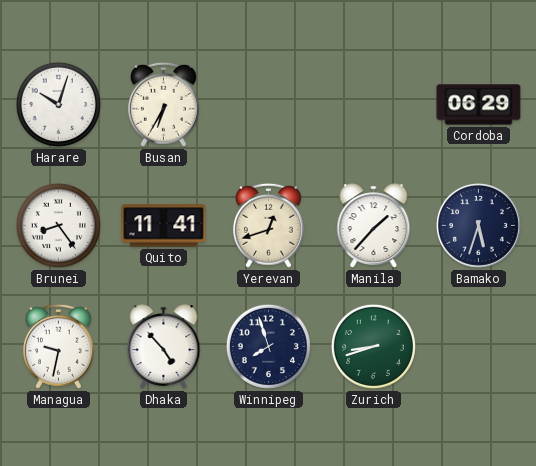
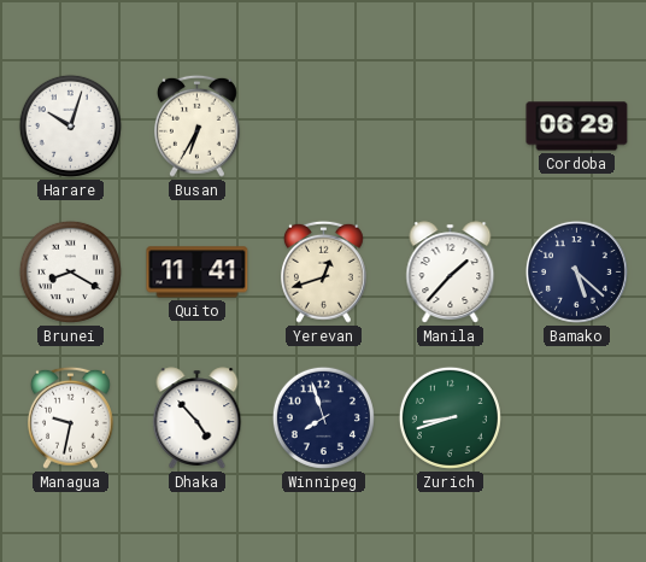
Brunei: 8:24 -> 8:20 (70, 271)
Bamako: 5:33 -> 5:22 (576, 271)
